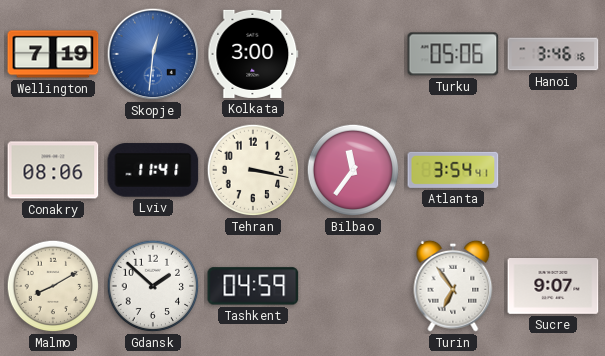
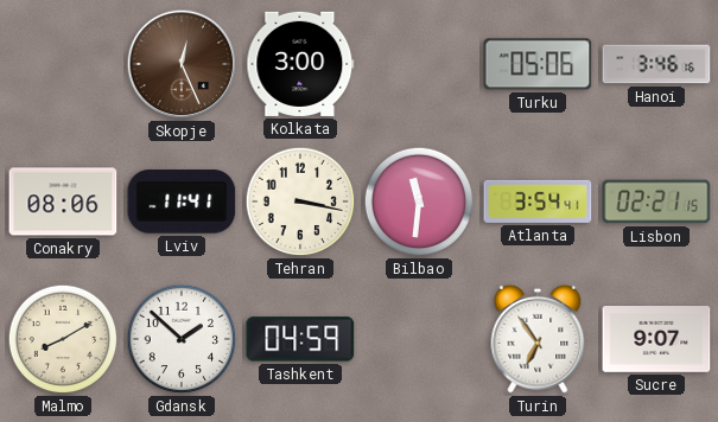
Wellington: 7:19 -> none (53, 54)
Skopje: 12:31 -> 12:26 (182, 64)
Skopje dial: blue -> brown (182, 64)
Bilbao: 11:36 -> 11:31 (419, 202)
Lisbon: none -> 02:21 (656, 202)
